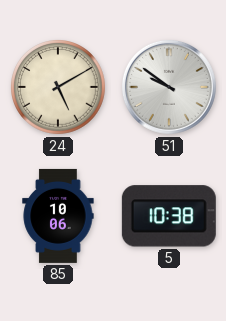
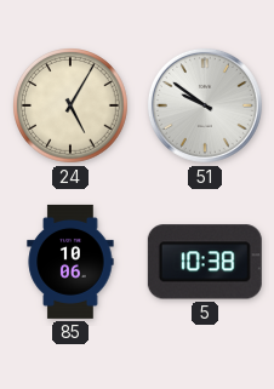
24: 5:10 -> 5:05 (72, 107)
